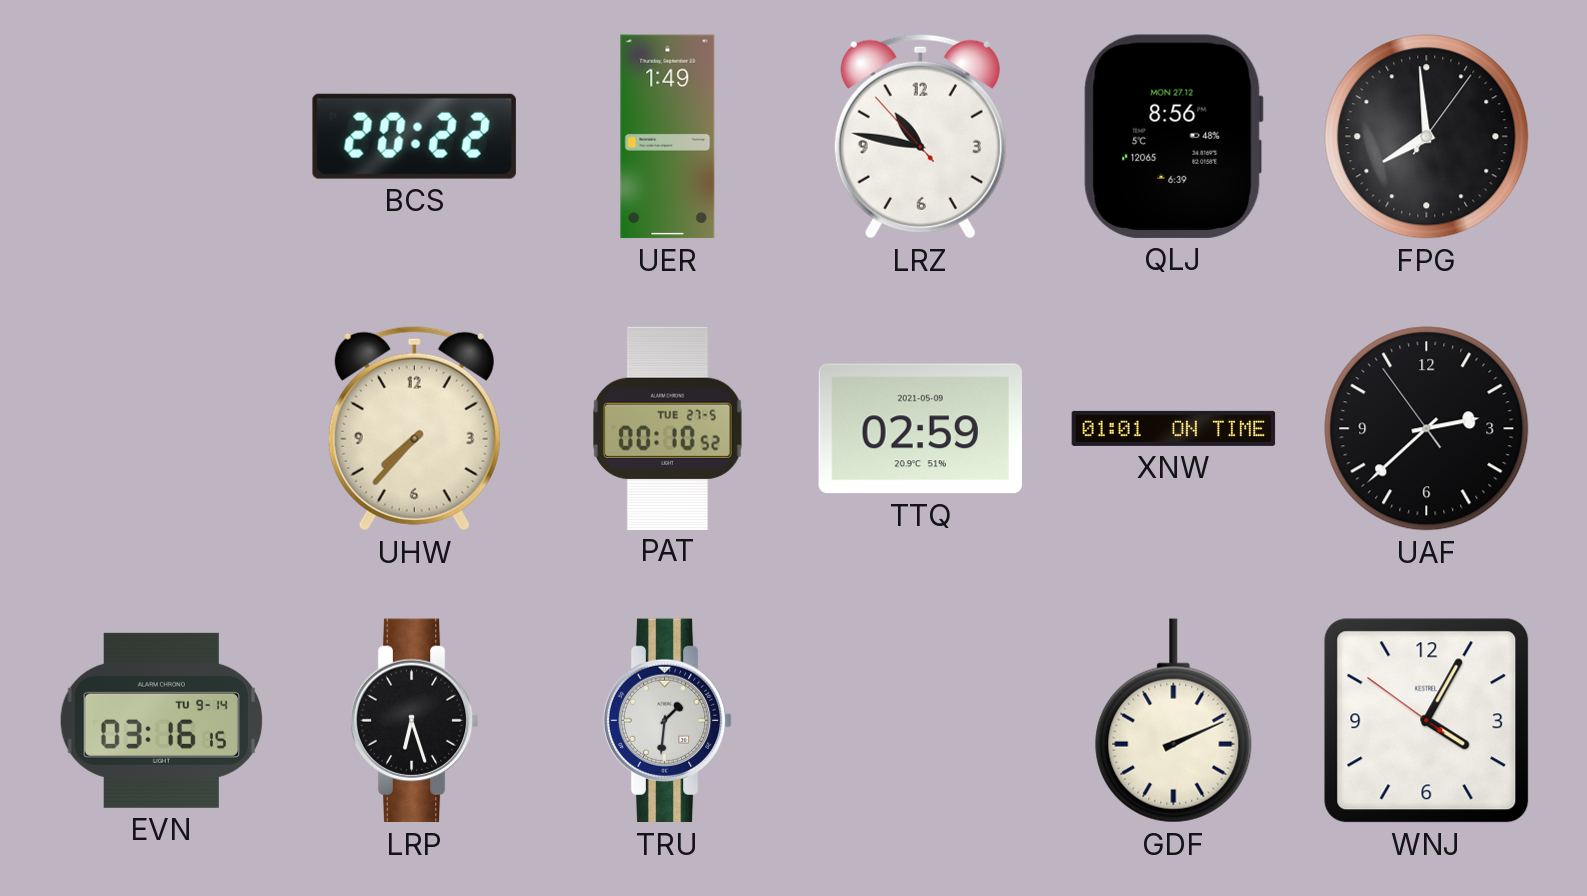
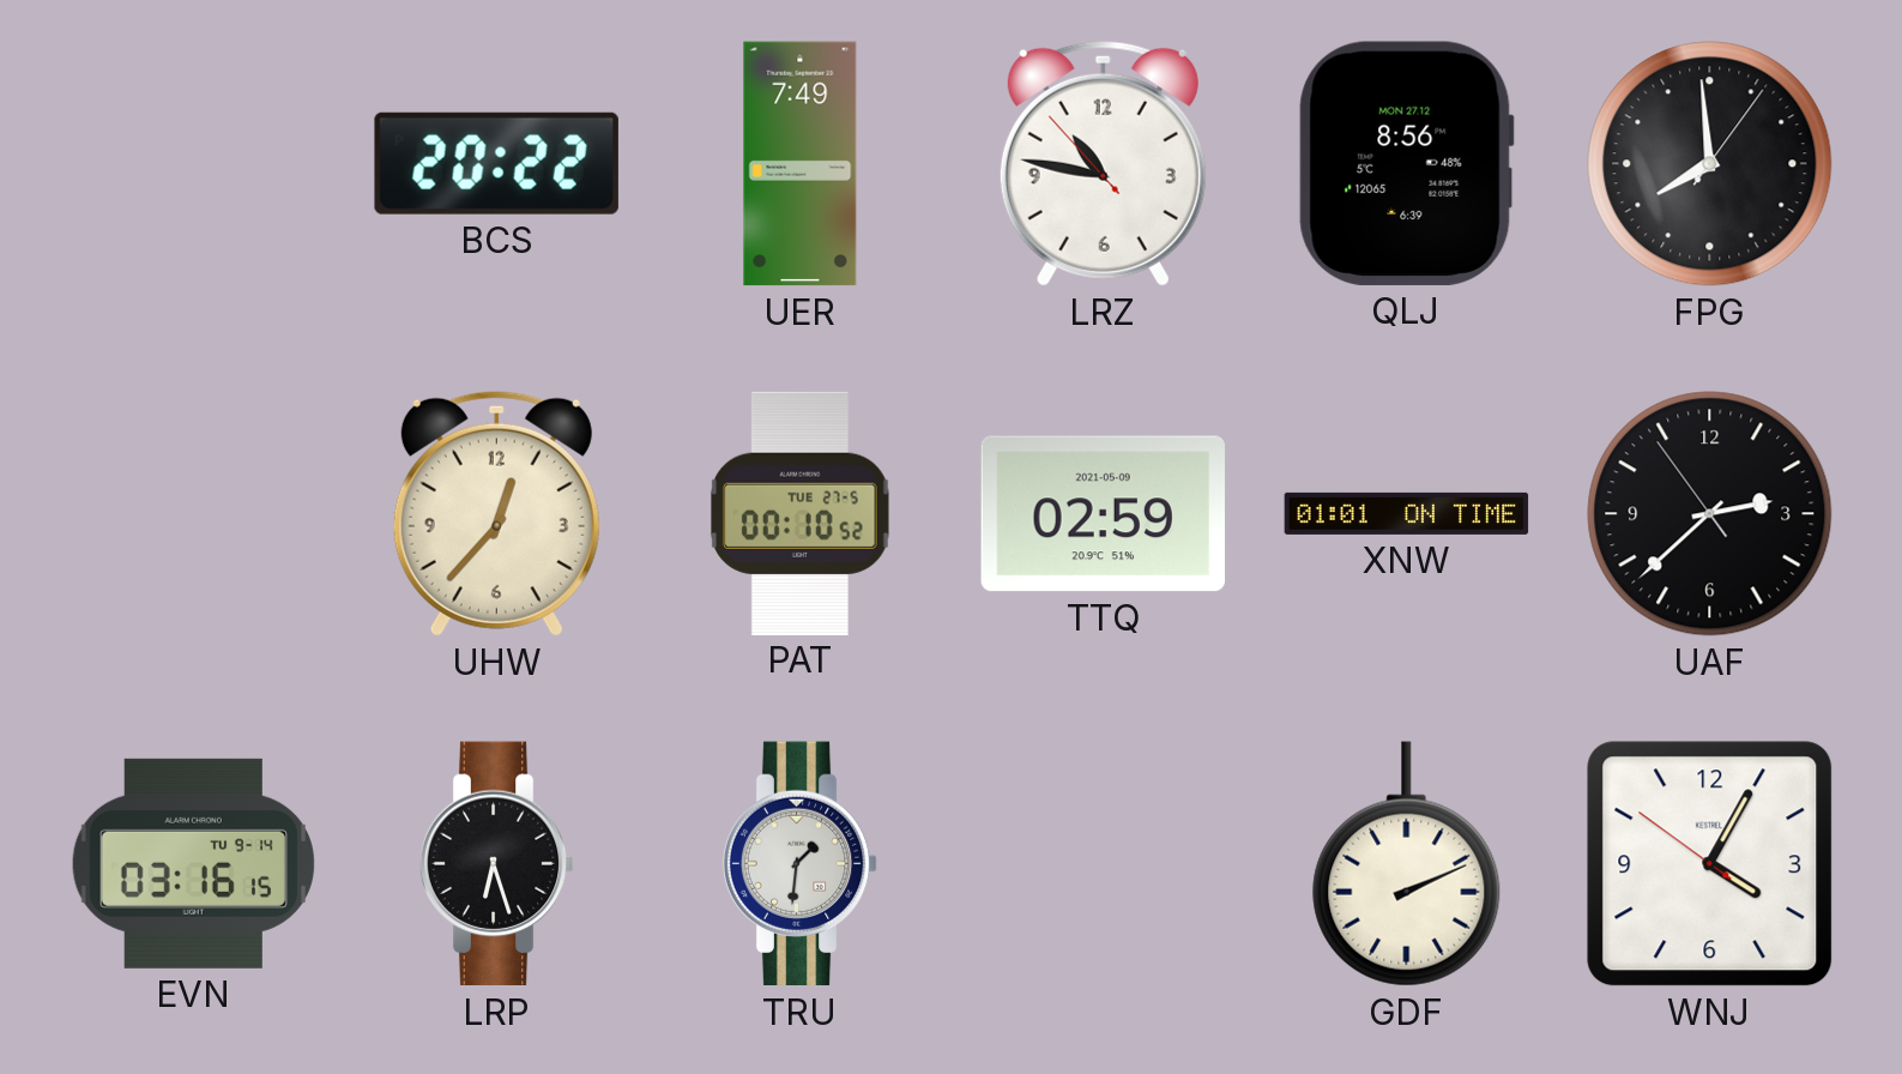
UER: 1:49 -> 7:49 (801, 164)
UHW: 7:37 -> 12:37 (496, 513)
